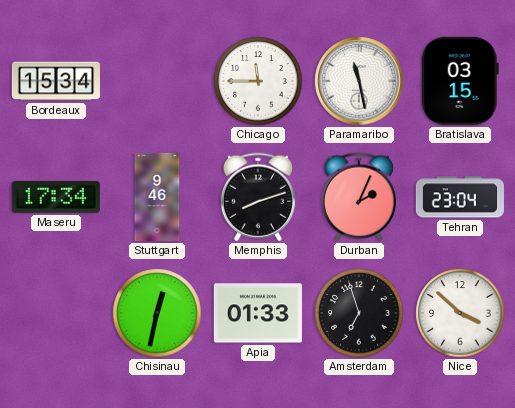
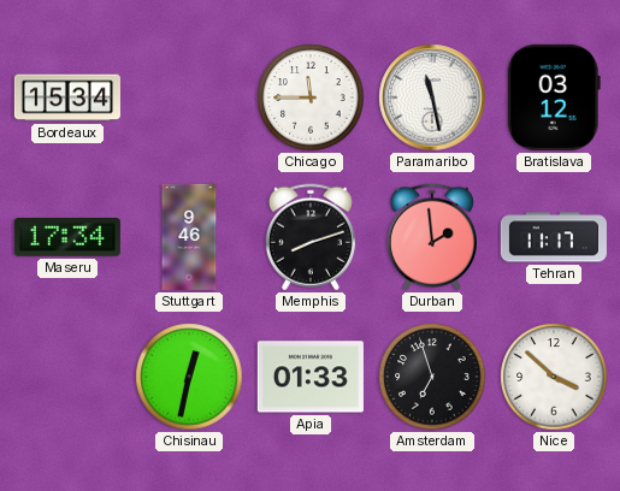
Bratislava: 03:15 -> 03:12 (554, 97)
Durban: 2:04 -> 1:59 (432, 237)
Tehran: 23:04 -> 11:17 (554, 237)
